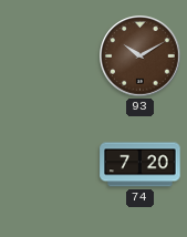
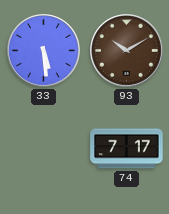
33: none -> 5:29 (44, 51)
74: 7:20 -> 7:17 (127, 149)
